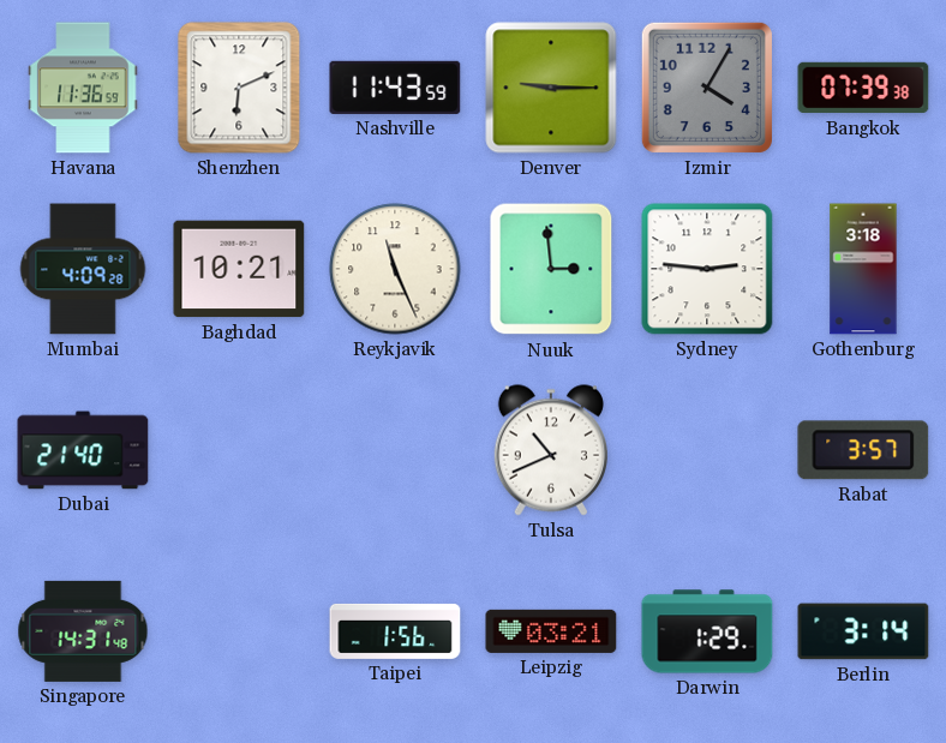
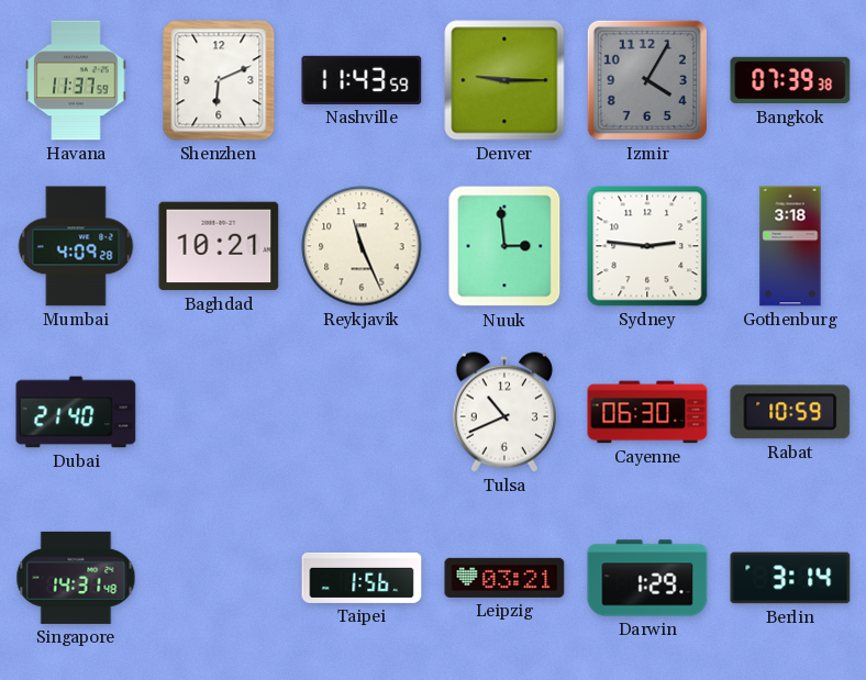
Havana: 11:36 -> 11:37 (76, 80)
Cayenne: none -> 06:30 (647, 412)
Rabat: 3:57 -> 10:59 (790, 412)
